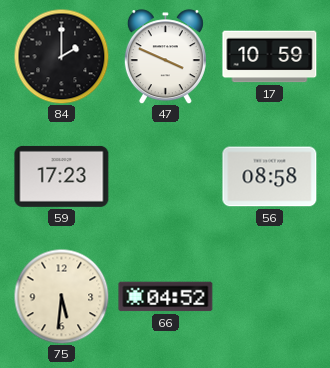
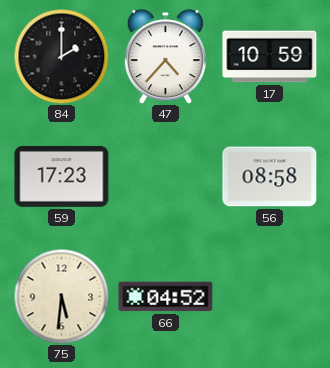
47: 3:49 -> 4:37 (165, 57)
